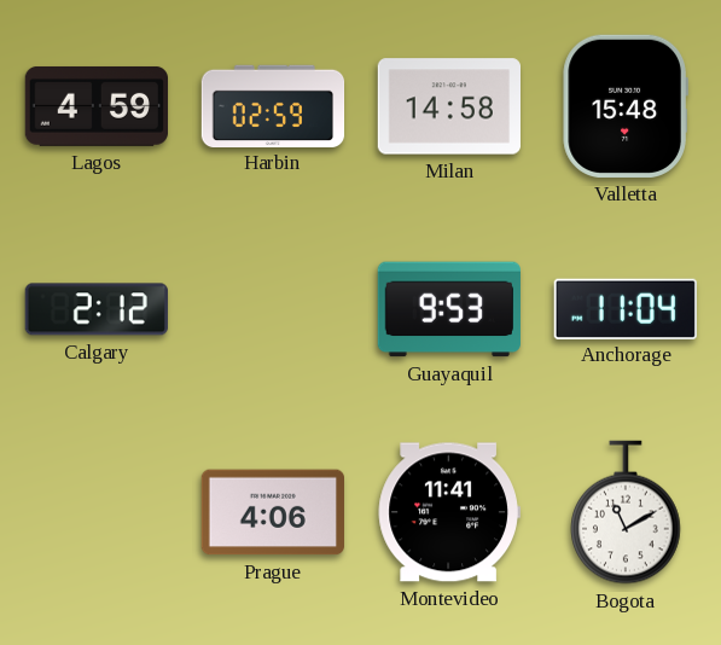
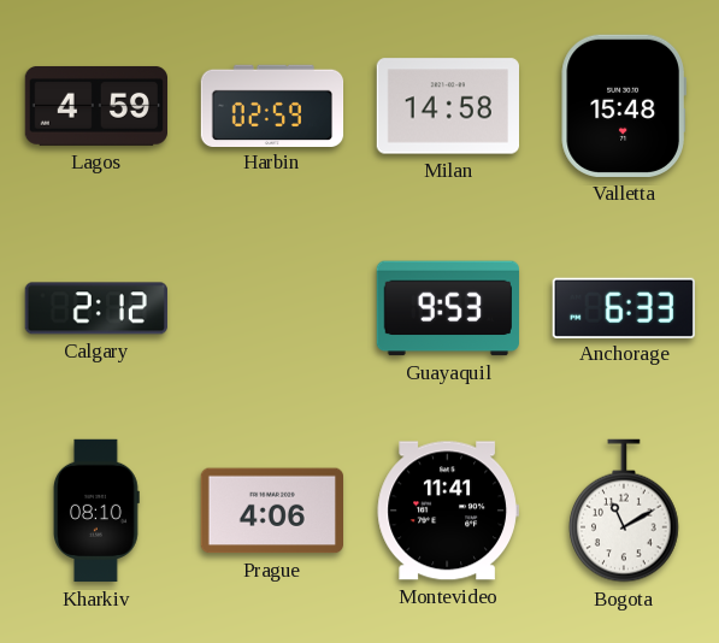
Anchorage: 11:04 -> 6:33 (624, 307)
Kharkiv: none -> 08:10 (98, 511)
